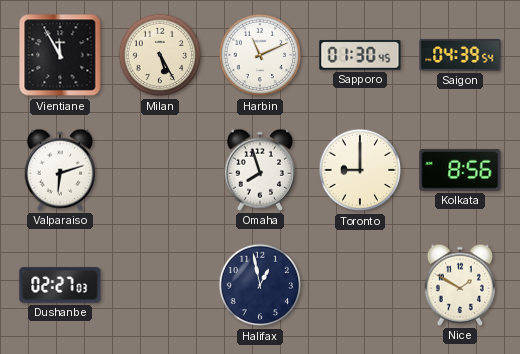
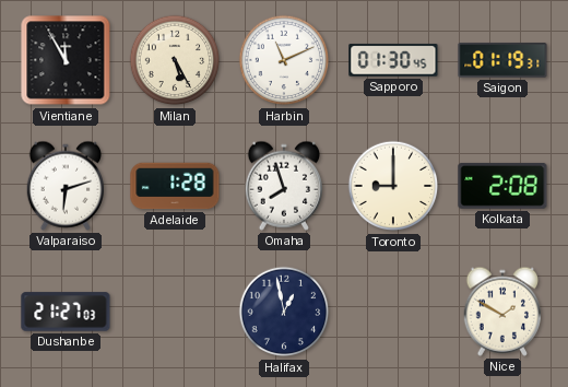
Saigon: 04:39 -> 01:19 (502, 60)
Adelaide: none -> 1:28 (175, 186)
Kolkata: 8:56 -> 2:08 (502, 186)
Dushanbe: 02:27 -> 21:27 (66, 312)
